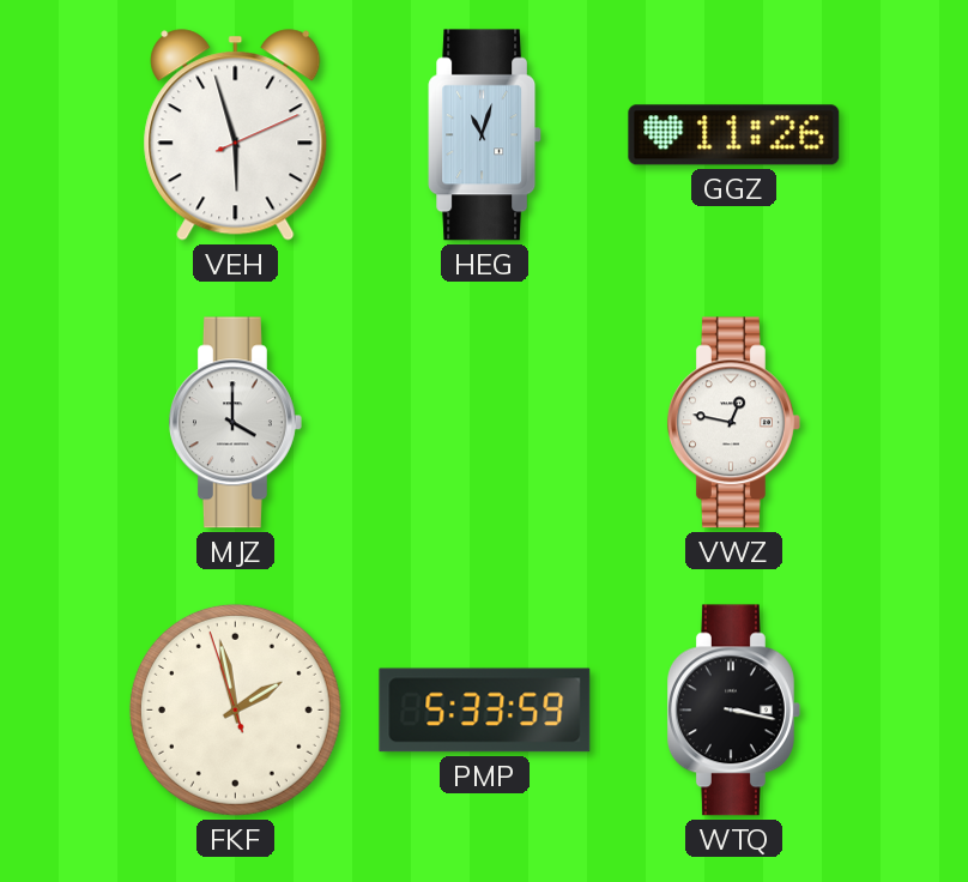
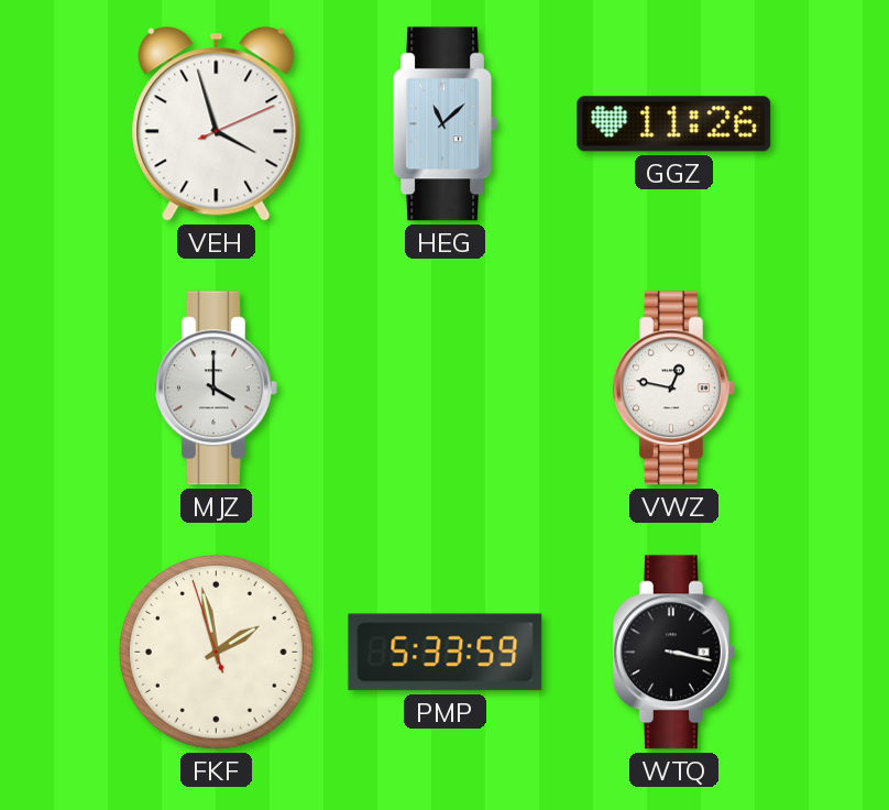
VEH: 5:57 -> 3:57 (217, 124)
HEG: 11:03 -> 11:08 (446, 124)
